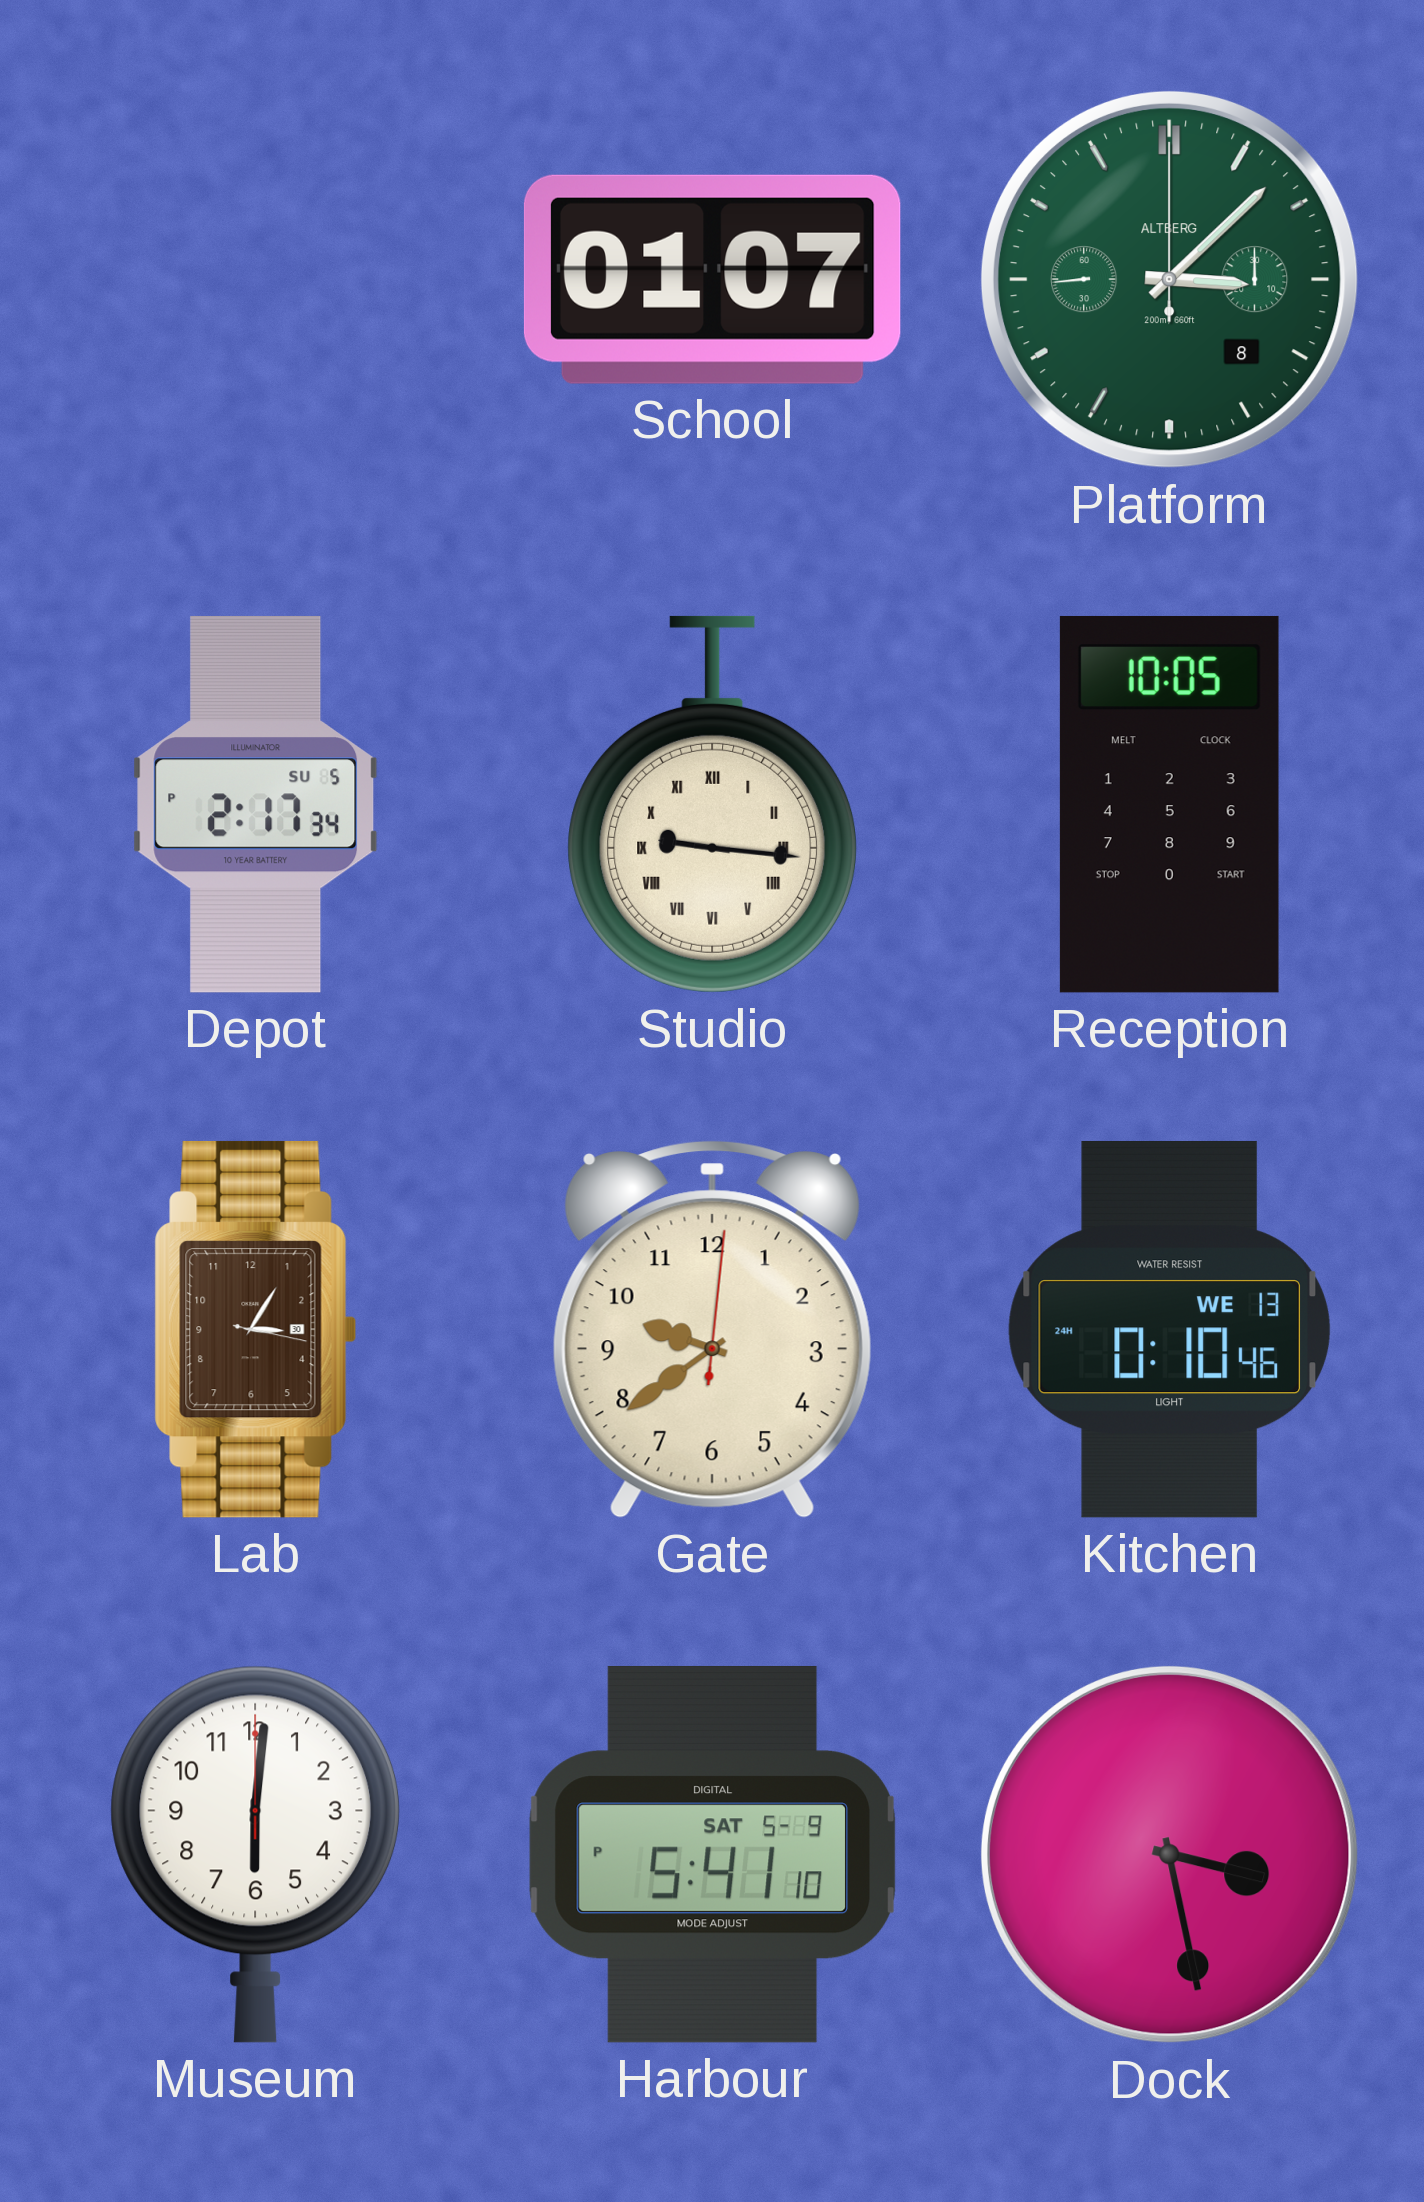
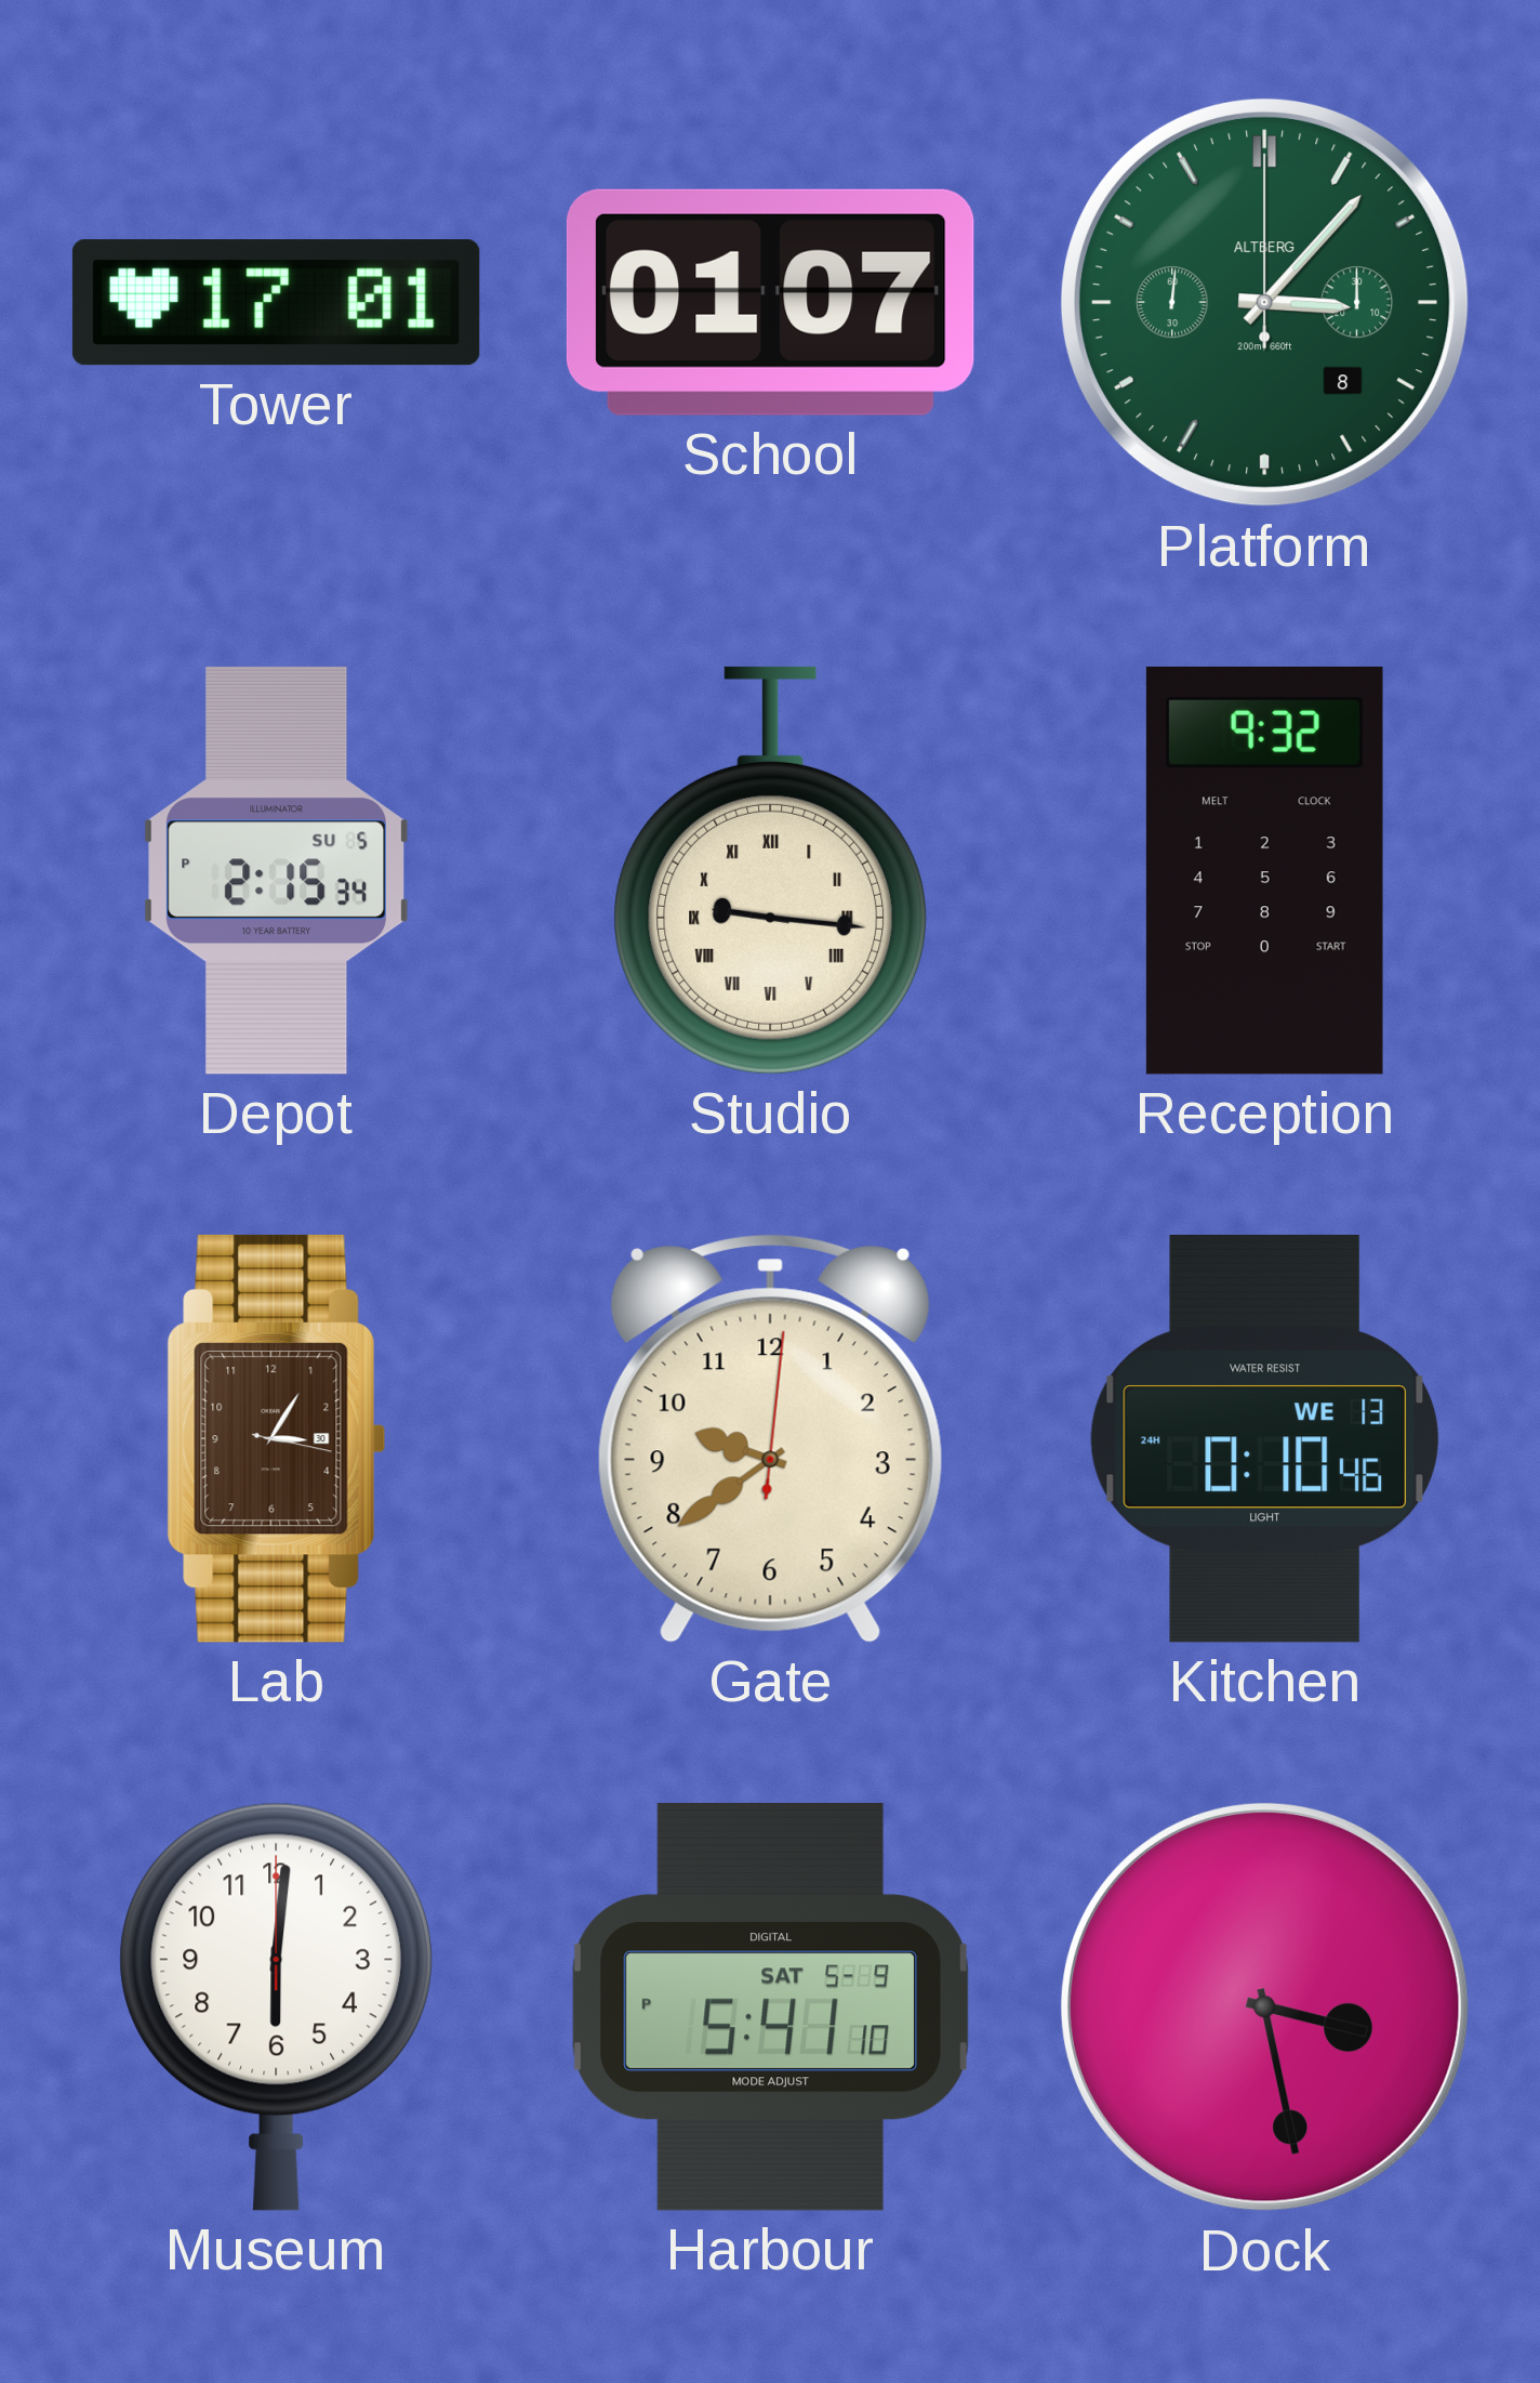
Tower: none -> 17:01 (276, 303)
Platform: 3:07:44 -> 3:07:01 (1264, 302)
Depot: 2:17 -> 2:15 (277, 870)
Reception: 10:05 -> 9:32 (1264, 870)
